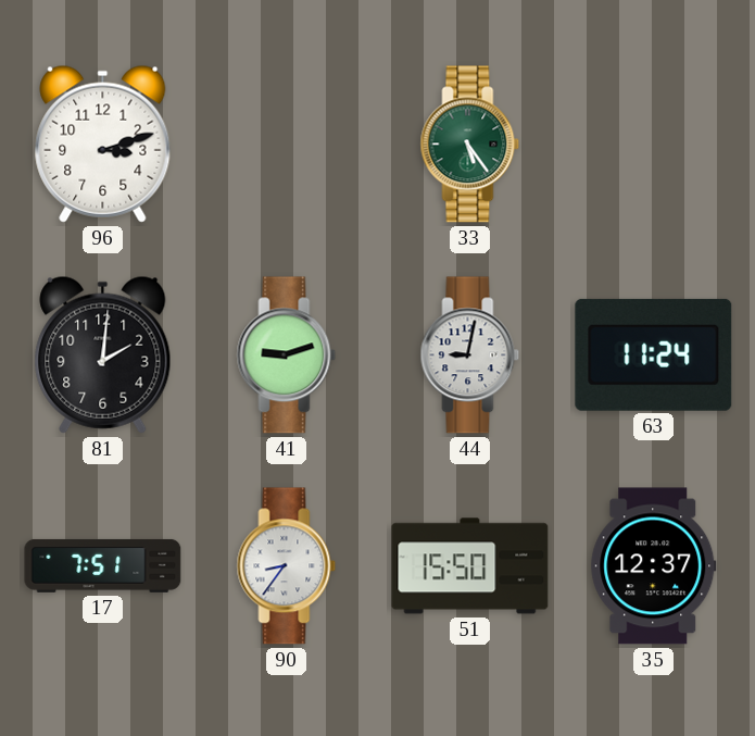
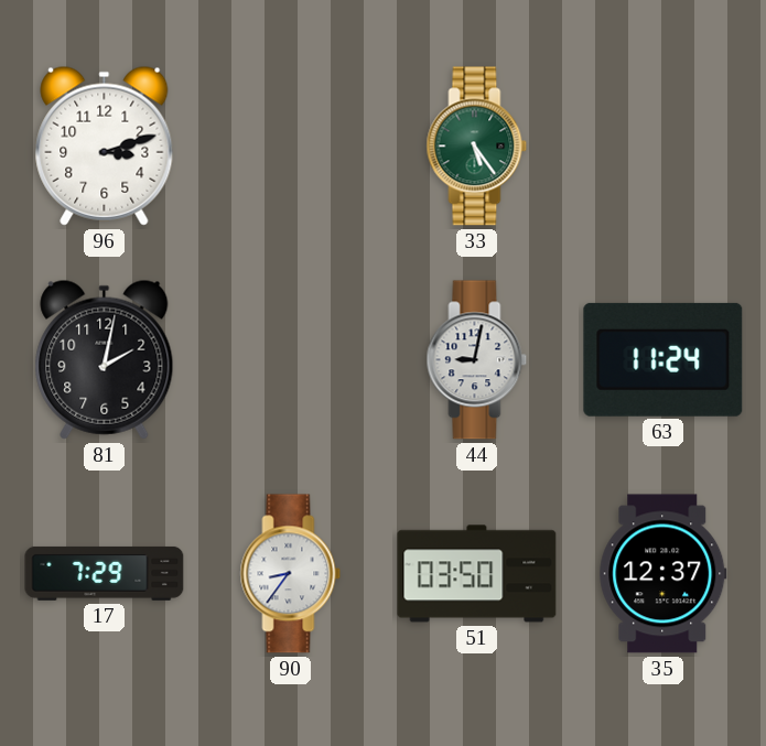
81: 2:01 -> 2:02 (105, 359)
41: 9:12 -> none (287, 355)
17: 7:51 -> 7:29 (105, 573)
51: 15:50 -> 03:50 (477, 574)
